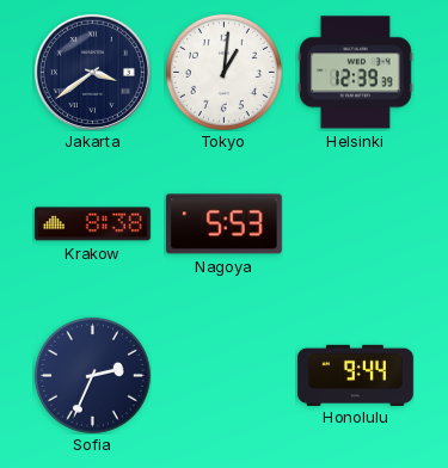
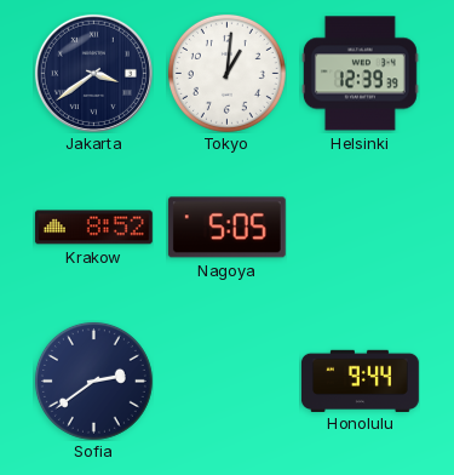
Krakow: 8:38 -> 8:52 (93, 228)
Nagoya: 5:53 -> 5:05 (226, 228)
Sofia: 2:34 -> 2:39 (93, 380)
